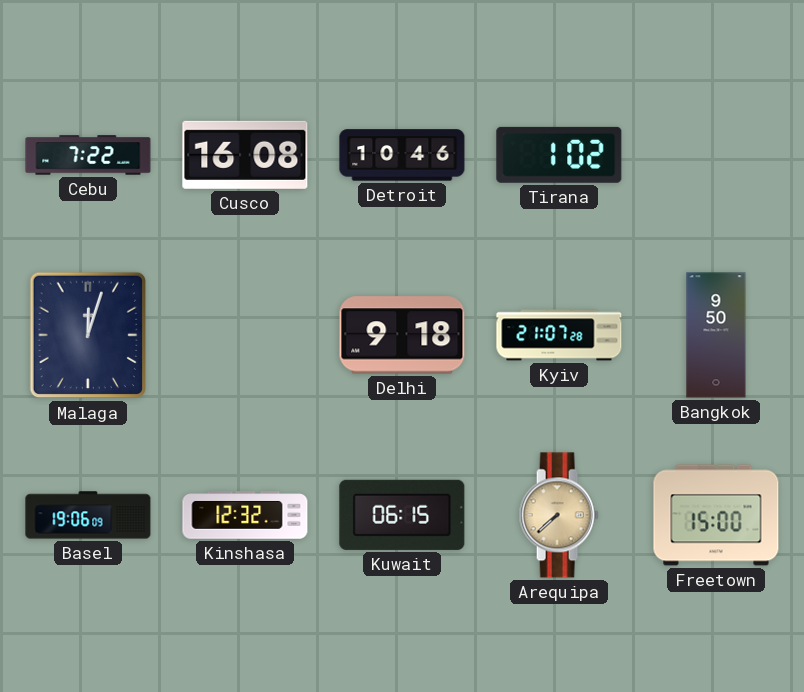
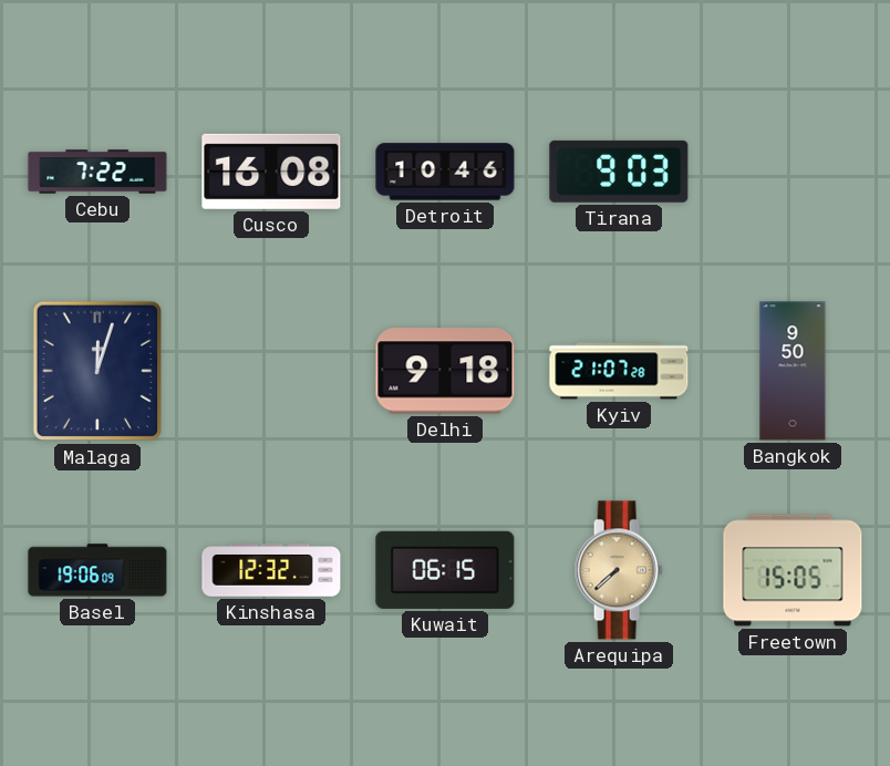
Tirana: 1:02 -> 9:03 (619, 172)
Freetown: 15:00 -> 15:05 (793, 570)
